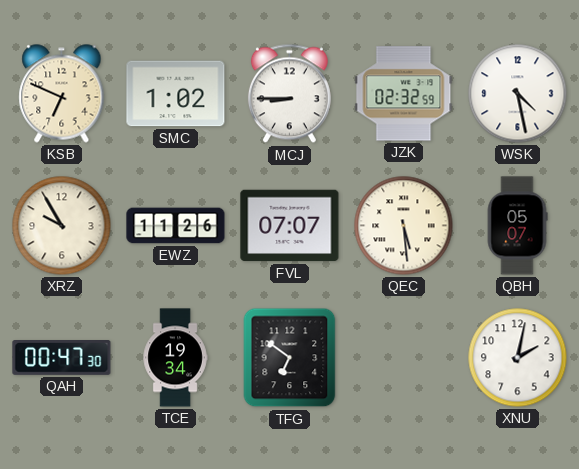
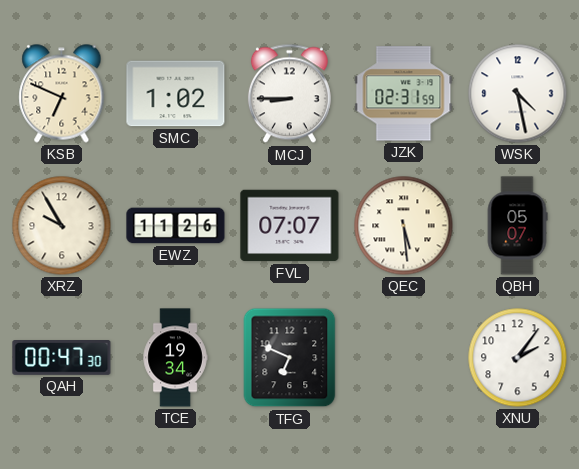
JZK: 02:32 -> 02:31 (404, 94)
TFG: 6:51 -> 6:49 (290, 358)
XNU: 2:02 -> 2:06 (518, 358)
